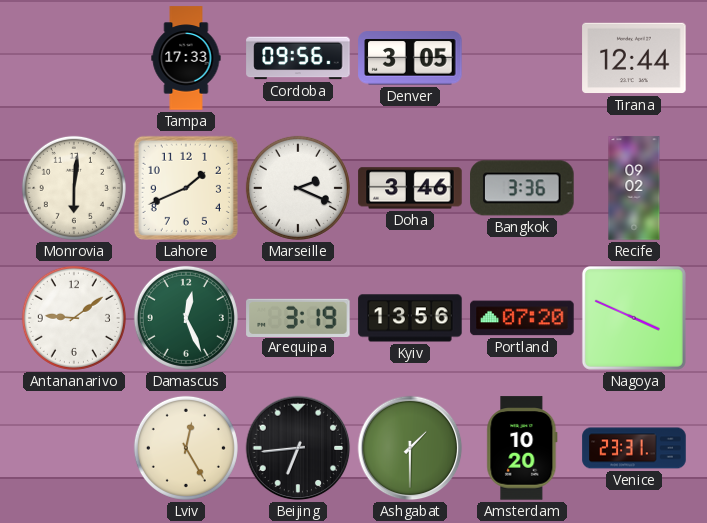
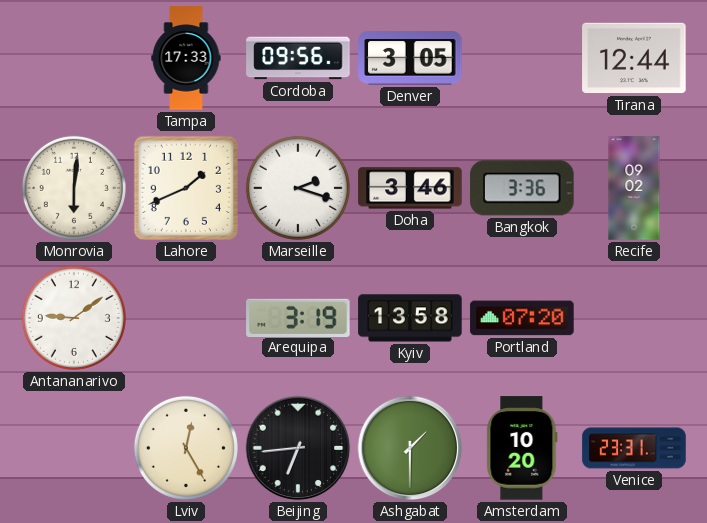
Marseille: 2:19 -> 2:18 (298, 188)
Damascus: 12:26 -> none (186, 318)
Kyiv: 13:56 -> 13:58 (410, 318)
Nagoya: 3:49 -> none (634, 318)
